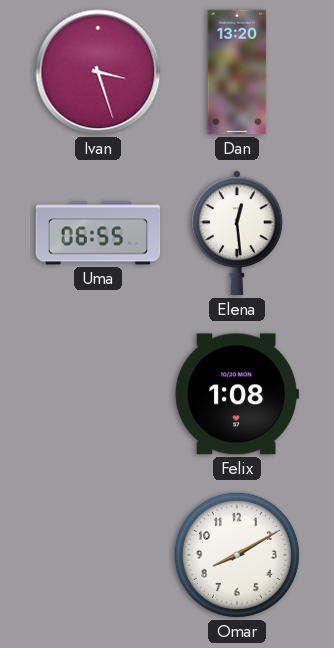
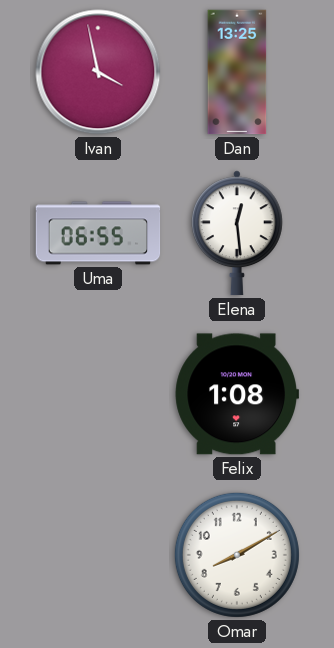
Ivan: 3:27 -> 3:58 (98, 72)
Dan: 13:20 -> 13:25 (237, 72)
